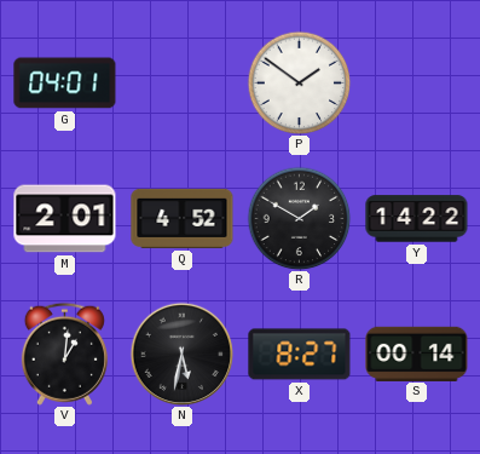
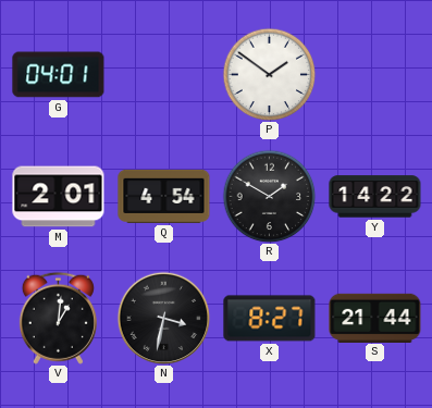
Q: 4:52 -> 4:54 (164, 196)
N: 5:32 -> 3:32 (163, 318)
S: 00:14 -> 21:44 (375, 318)
